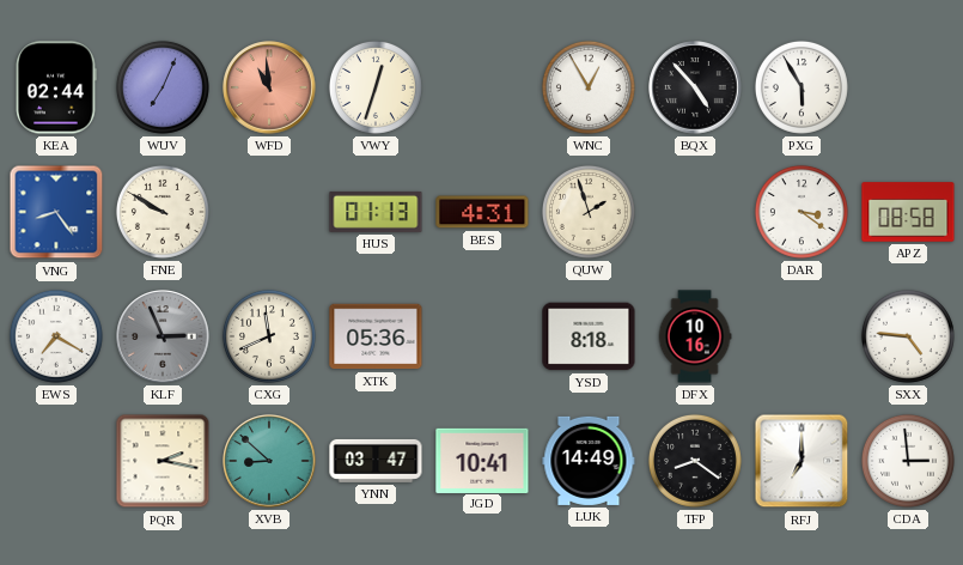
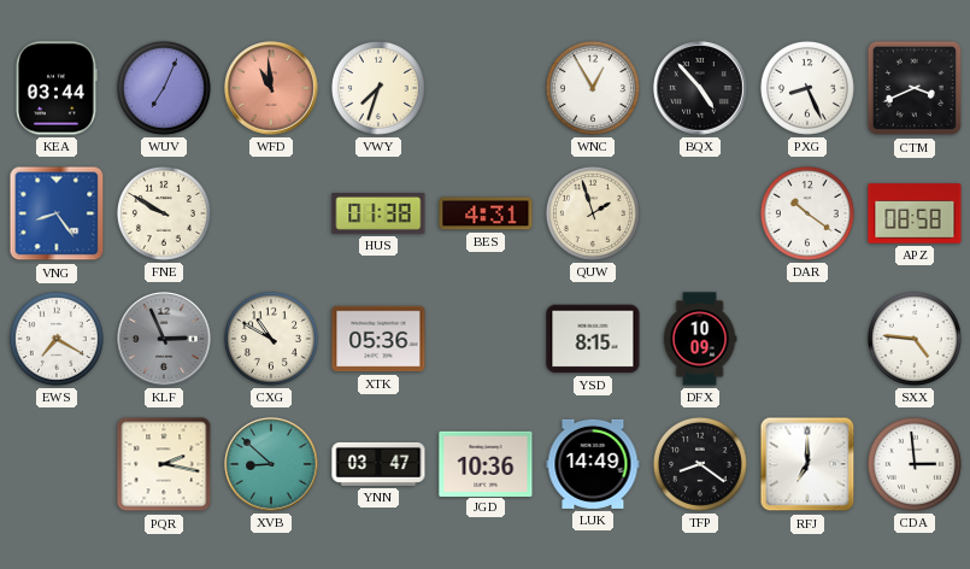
KEA: 02:44 -> 03:44 (57, 88)
VWY: 12:33 -> 7:33 (378, 88)
PXG: 5:55 -> 8:26 (807, 88)
CTM: none -> 3:41 (915, 88)
HUS: 01:13 -> 01:38 (378, 213)
DAR: 3:21 -> 10:21 (807, 213)
CXG: 11:41 -> 10:50 (271, 339)
YSD: 8:18 -> 8:15 (593, 339)
DFX: 10:16 -> 10:09 (700, 339)
JGD: 10:41 -> 10:36 (486, 463)
